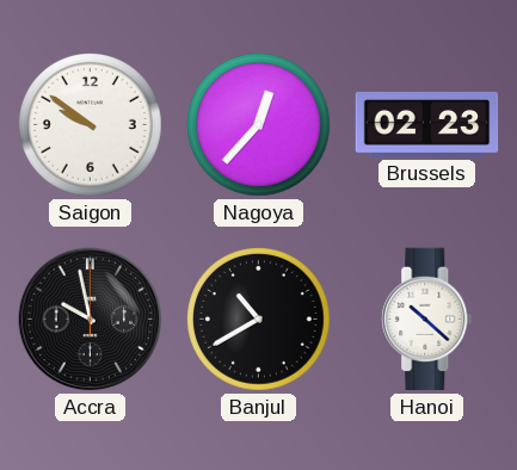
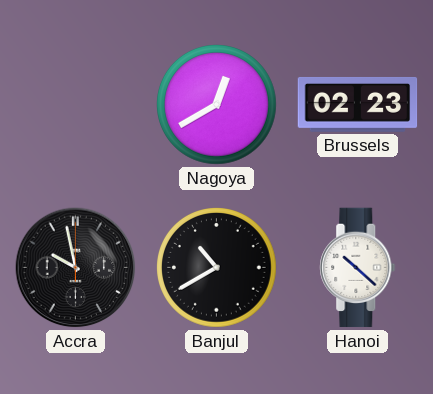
Saigon: 9:51 -> none (91, 125)
Nagoya: 12:37 -> 12:40 (217, 105)
